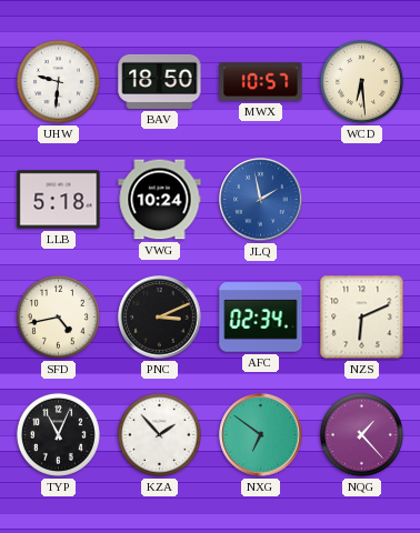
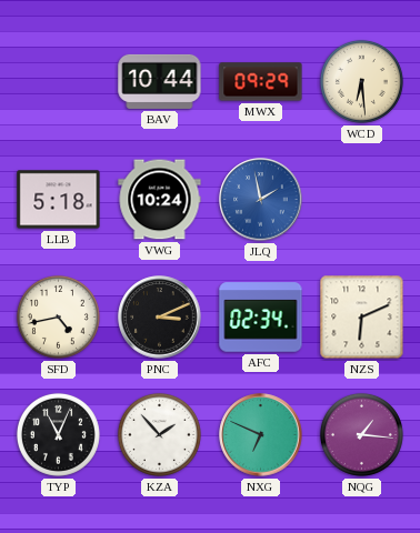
UHW: 9:31 -> none (58, 81)
BAV: 18:50 -> 10:44 (160, 81)
MWX: 10:57 -> 09:29 (261, 82)
NXG: 6:51 -> 6:49 (261, 435)
NQG: 1:23 -> 1:16 (361, 434)
